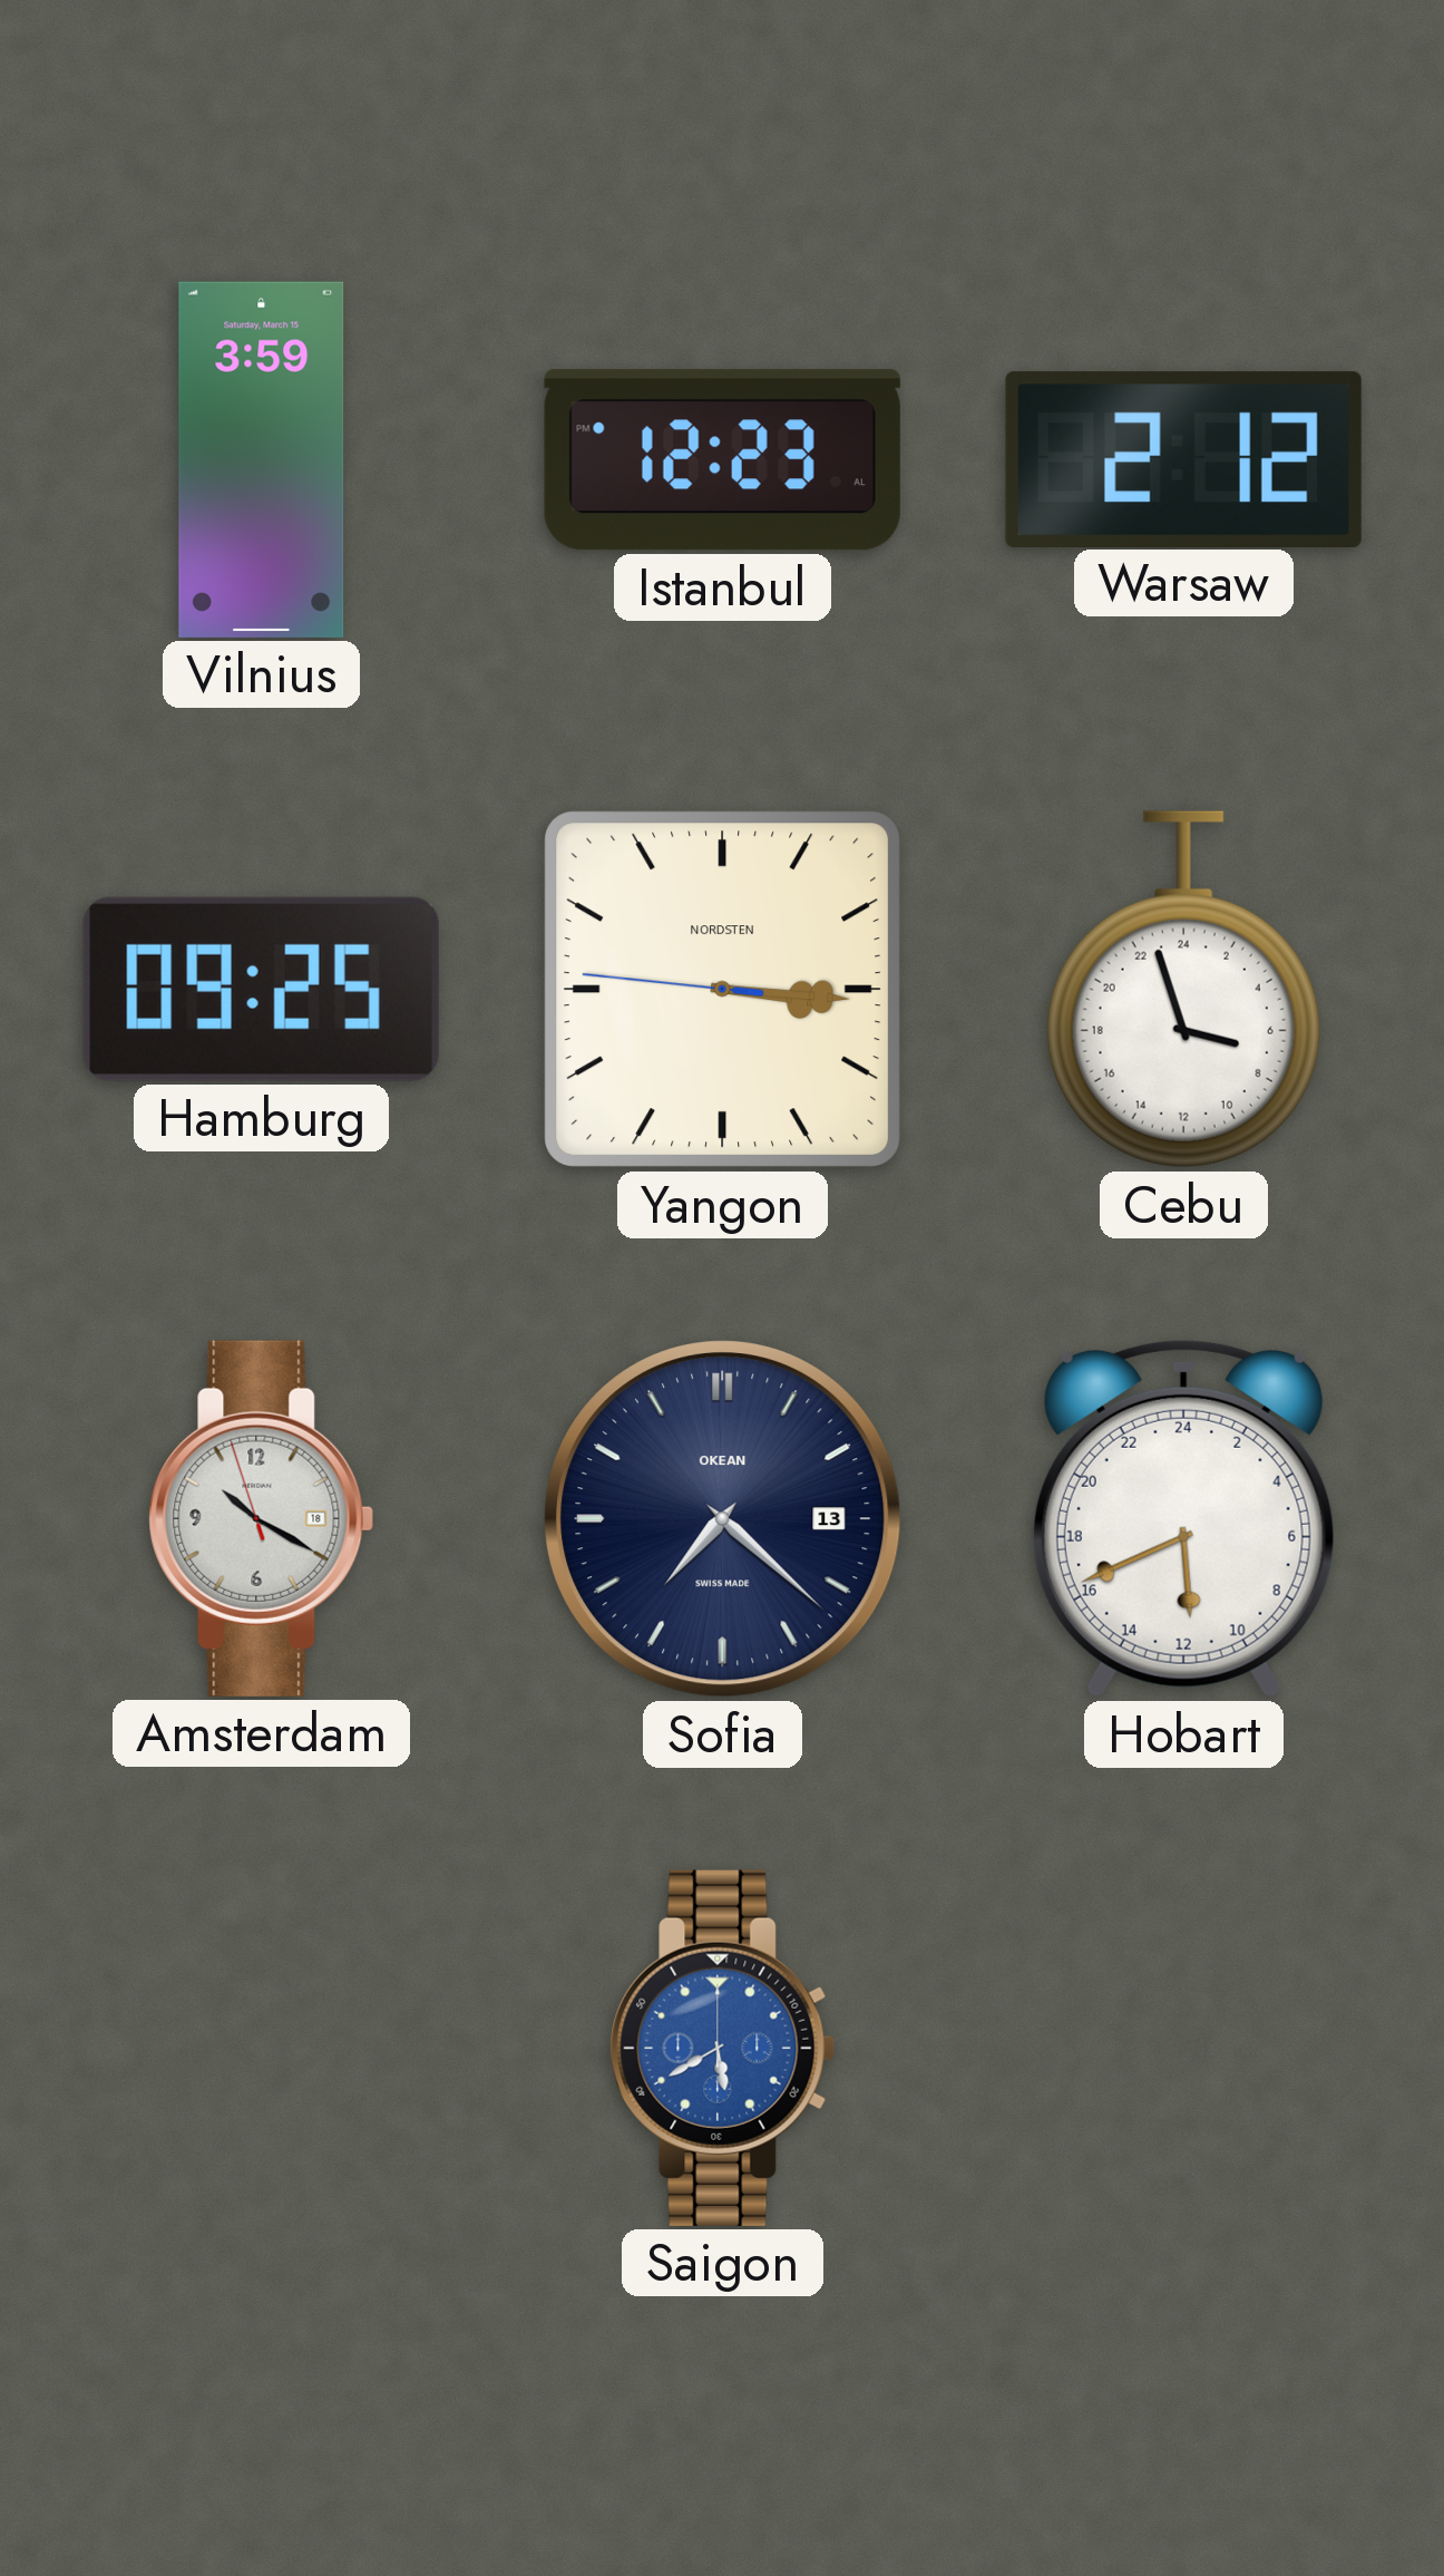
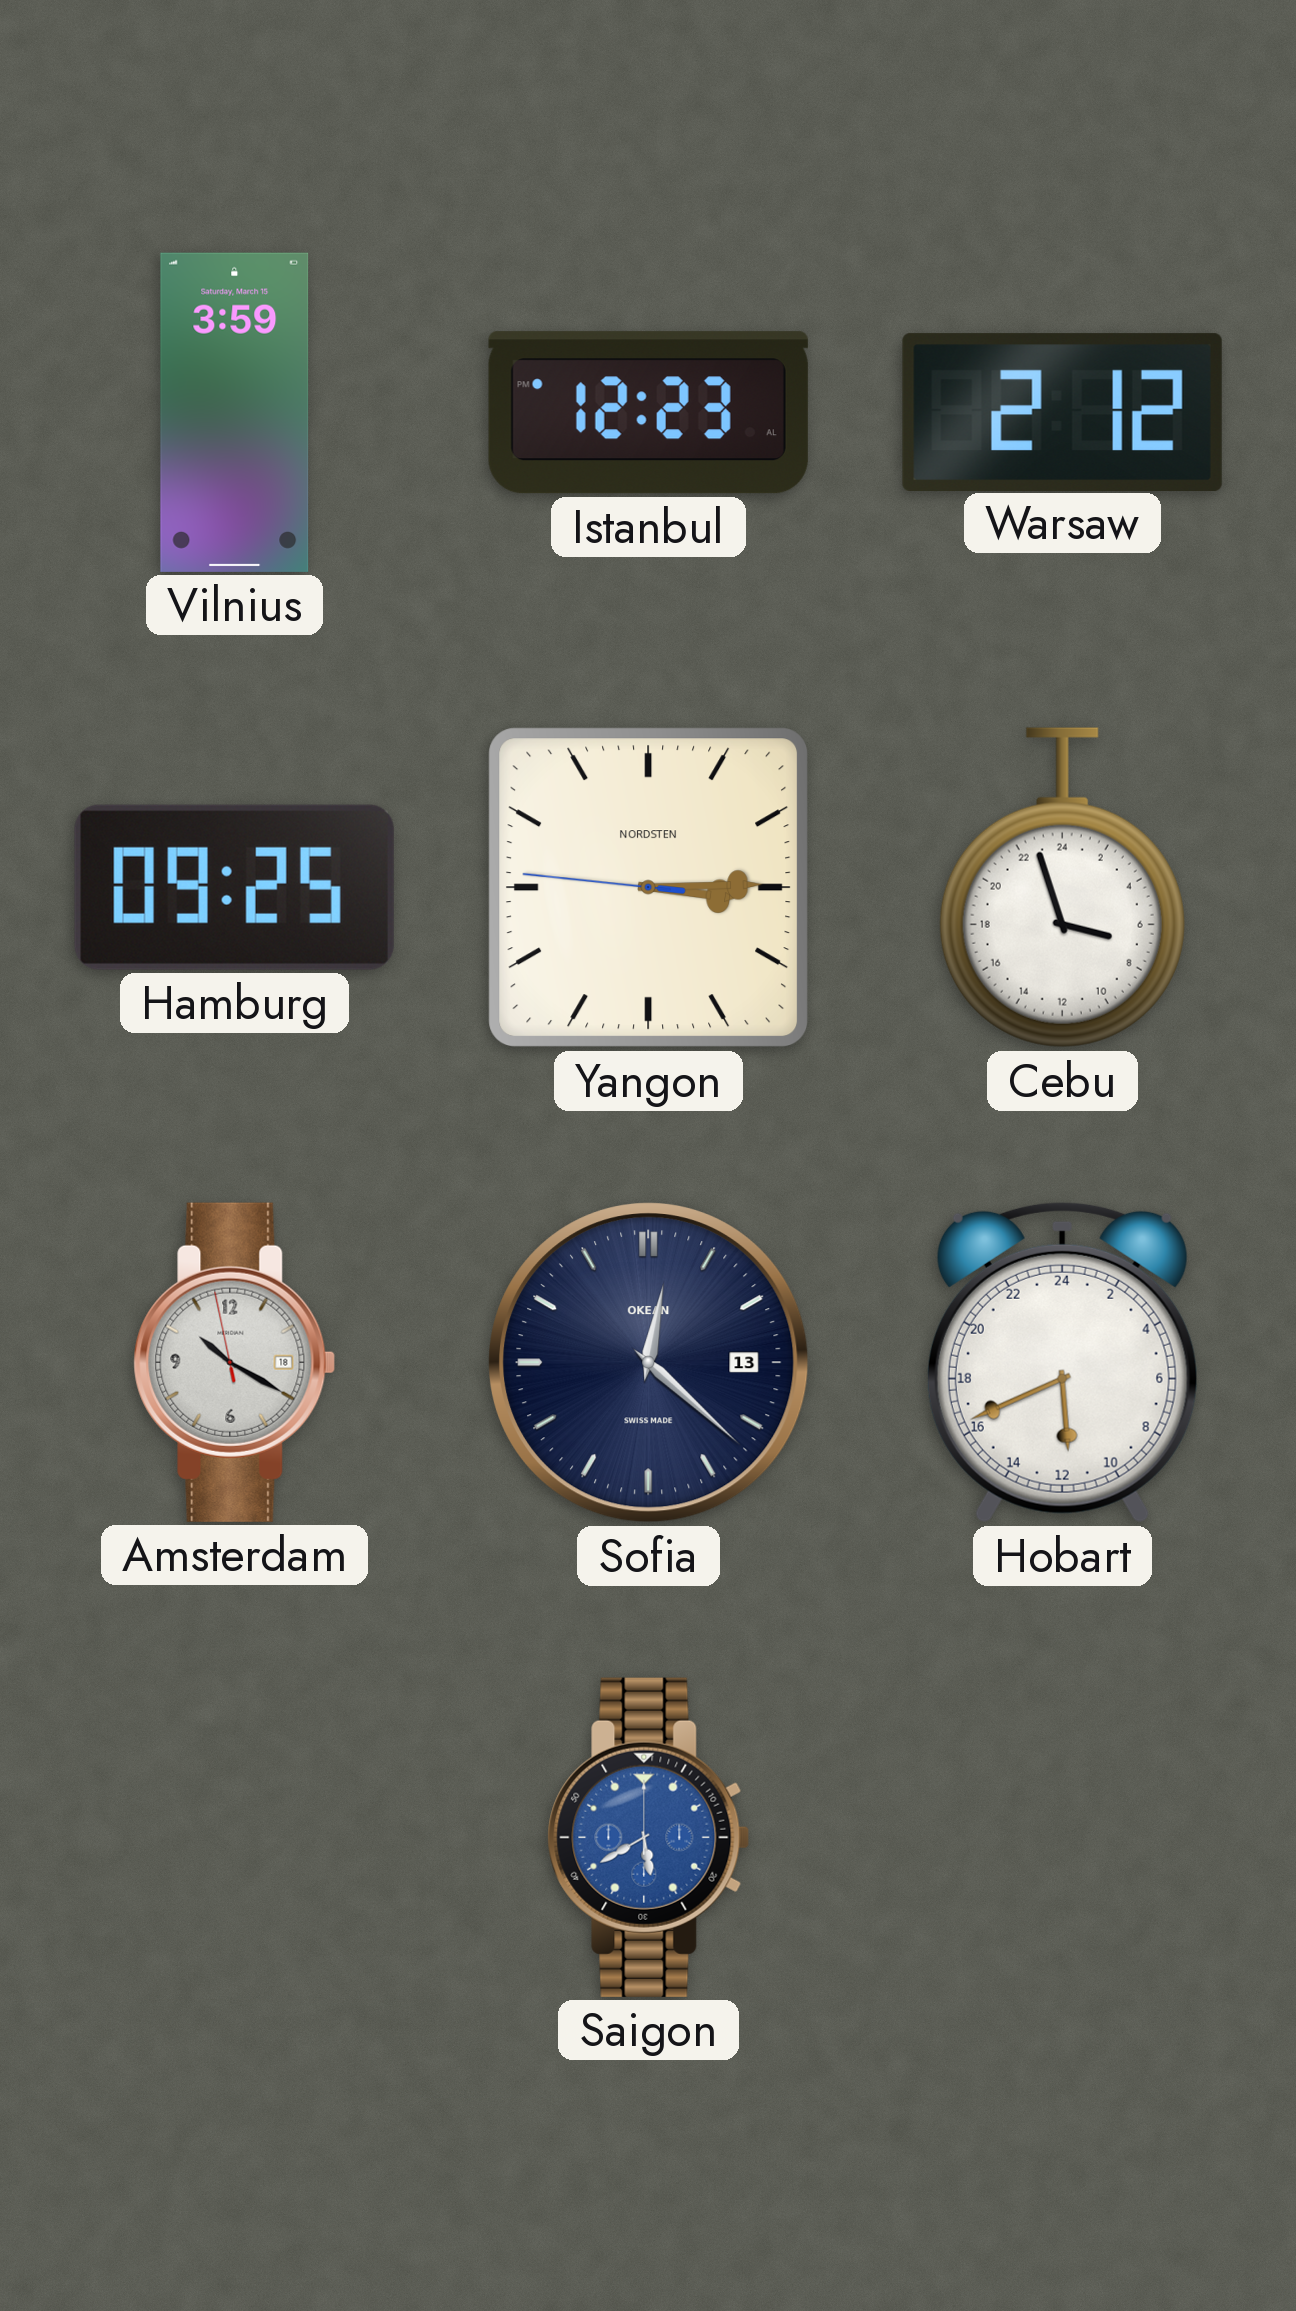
Yangon: 3:15 -> 3:14 (649, 888)
Amsterdam: 10:19:57 -> 10:19:58 (235, 1362)
Sofia: 7:22 -> 12:22 (649, 1363)
